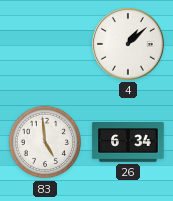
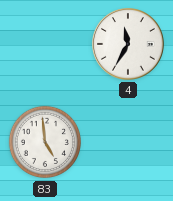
4: 1:08 -> 11:35 (128, 44)
26: 6:34 -> none (128, 142)
